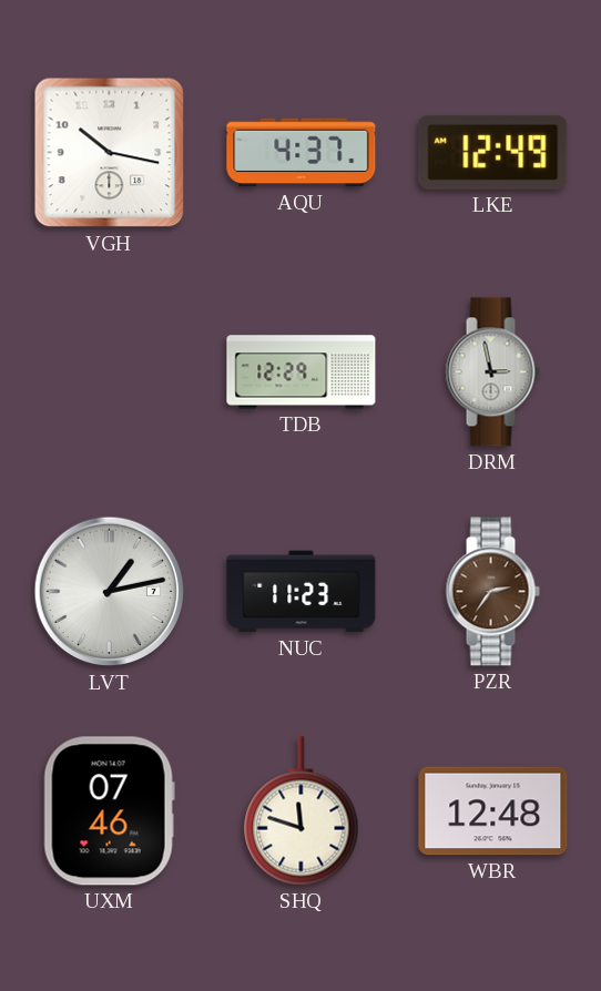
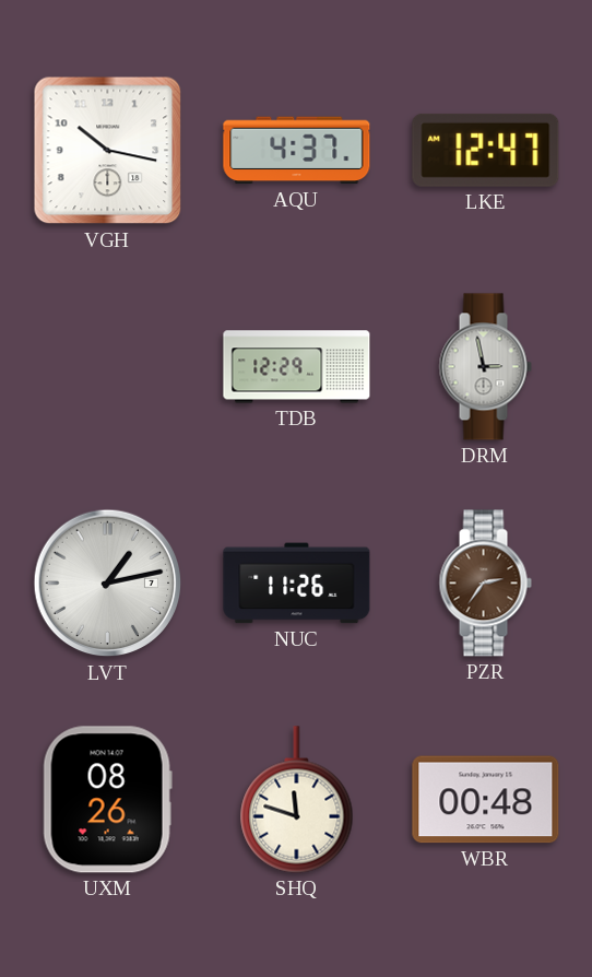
LKE: 12:49 -> 12:47 (486, 150)
NUC: 11:23 -> 11:26 (297, 584)
UXM: 07:46 -> 08:26 (107, 800)
WBR: 12:48 -> 00:48 (486, 800)
